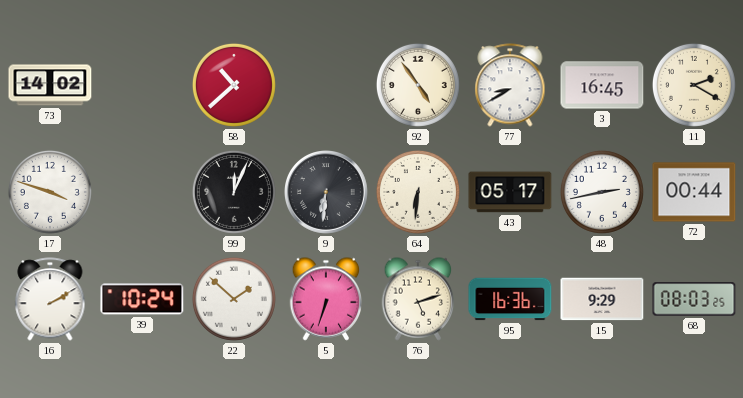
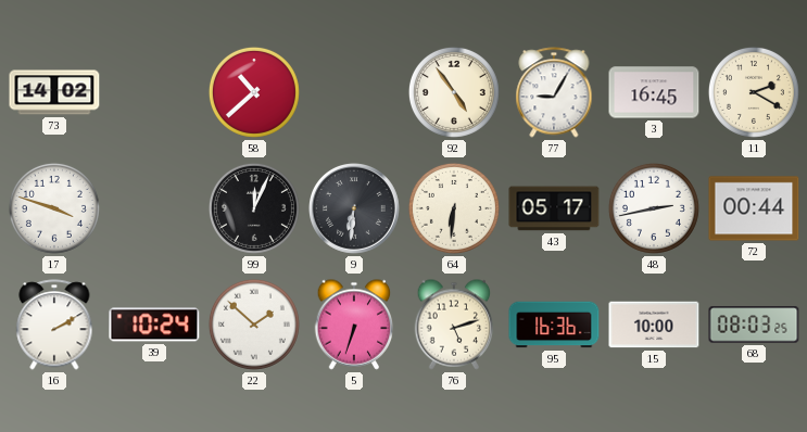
77: 8:40 -> 9:05 (554, 92)
15: 9:29 -> 10:00 (654, 325)
